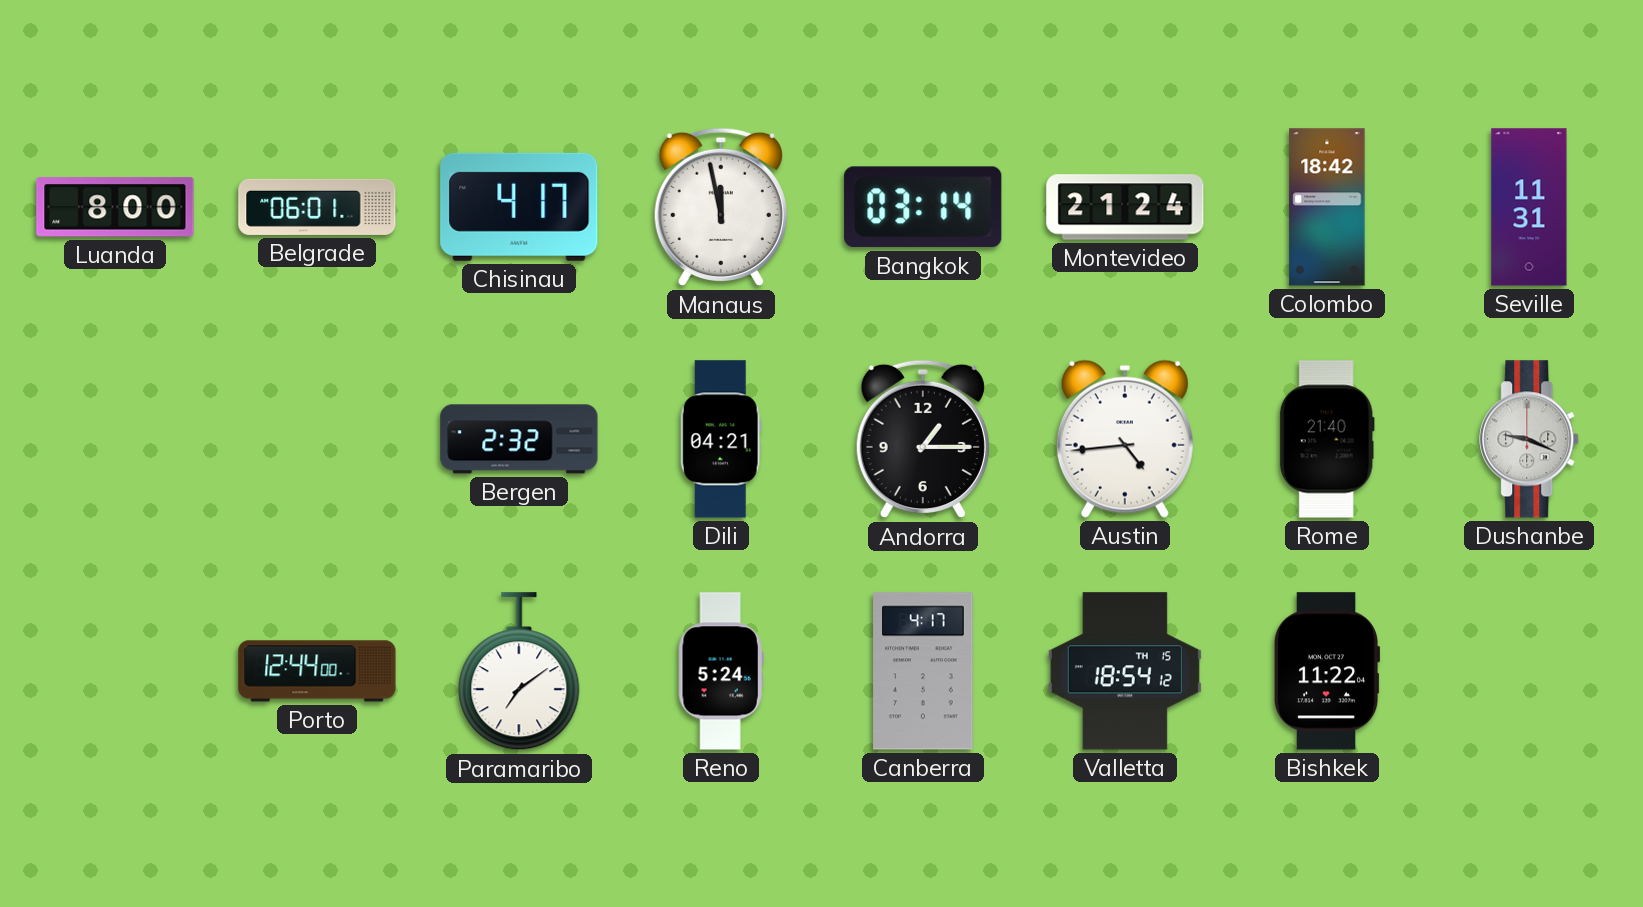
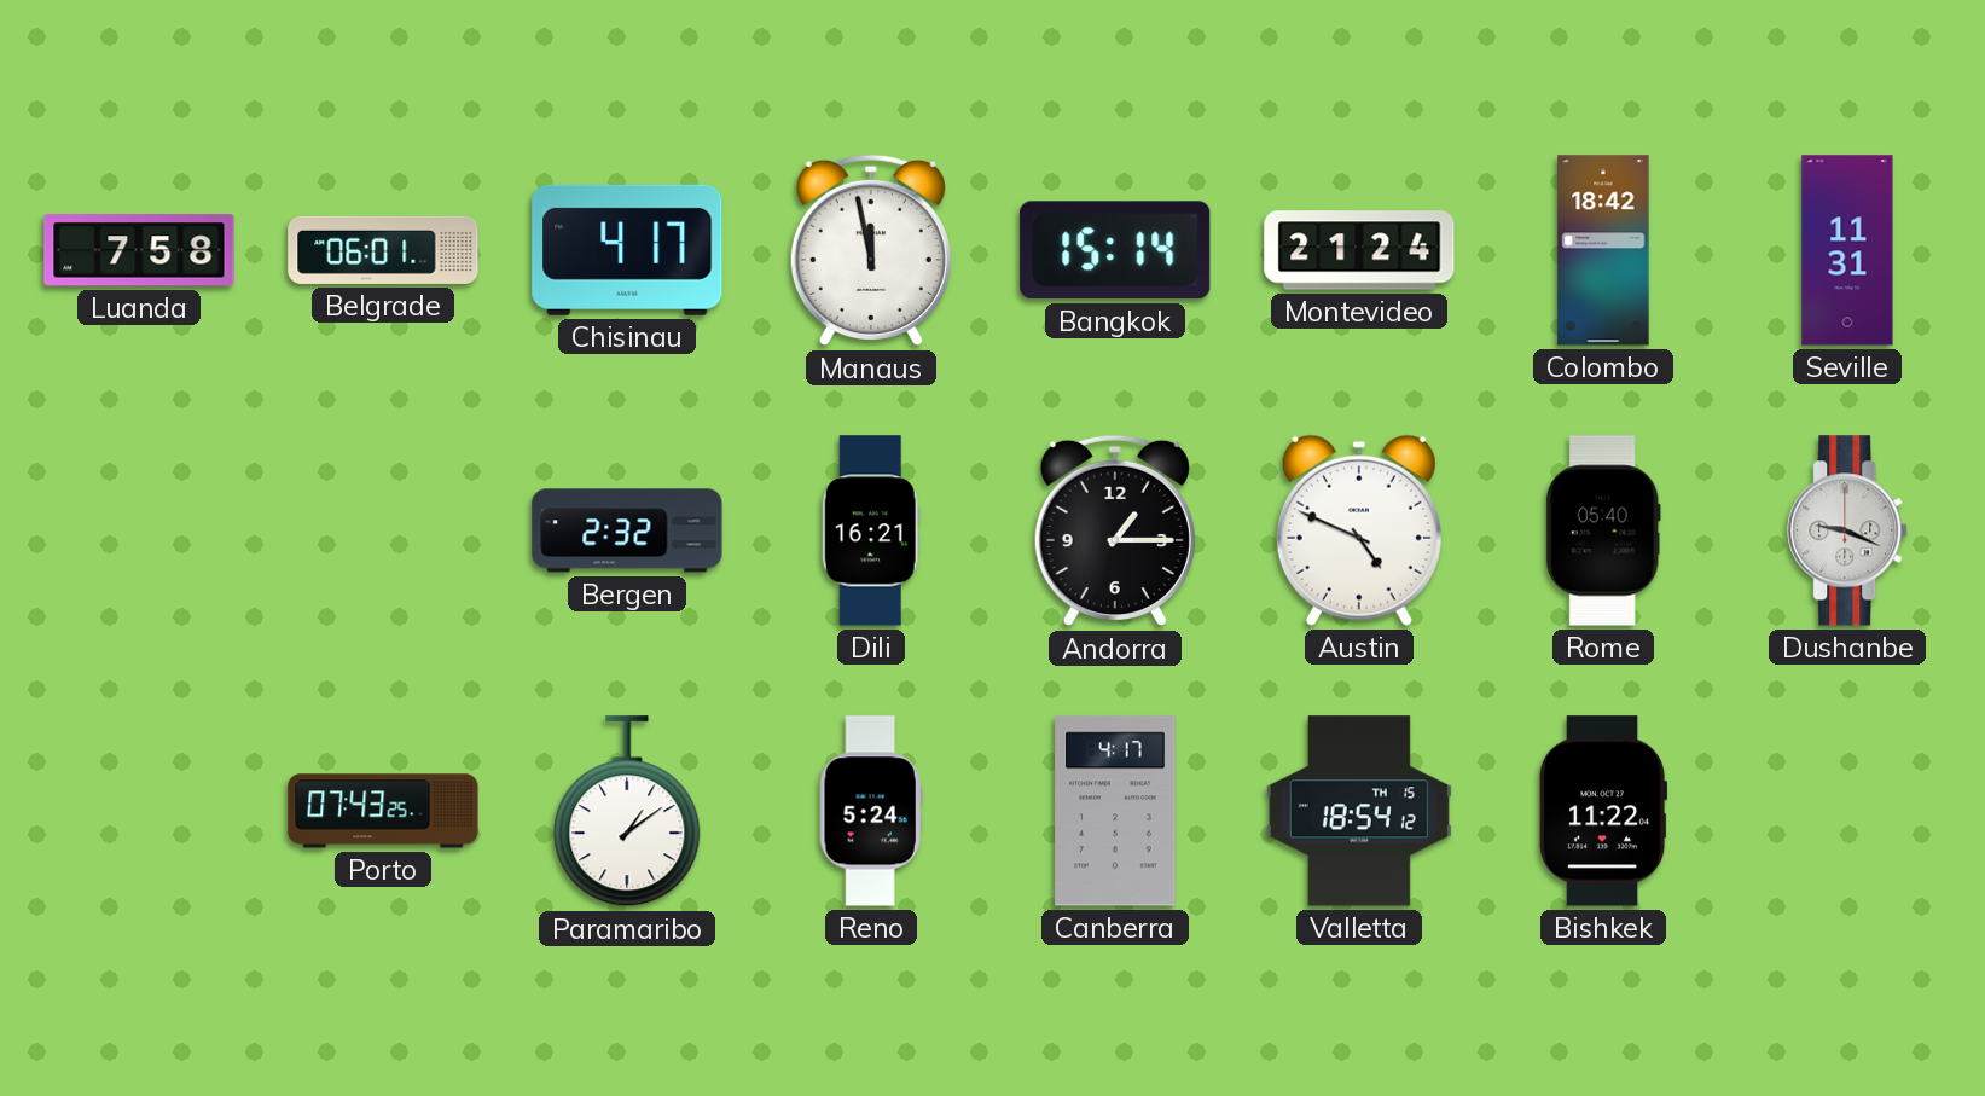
Luanda: 8:00 -> 7:58 (139, 250)
Bangkok: 03:14 -> 15:14 (1115, 250)
Dili: 04:21 -> 16:21 (871, 530)
Austin: 4:44 -> 4:49 (1359, 530)
Rome: 21:40 -> 05:40 (1603, 530)
Porto: 12:44 -> 07:43 (383, 811)
Paramaribo: 7:09 -> 1:09 (627, 812)
